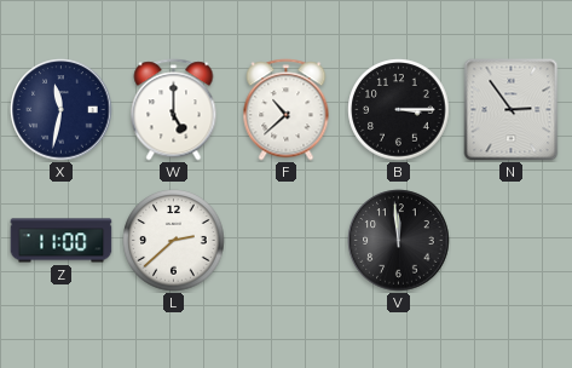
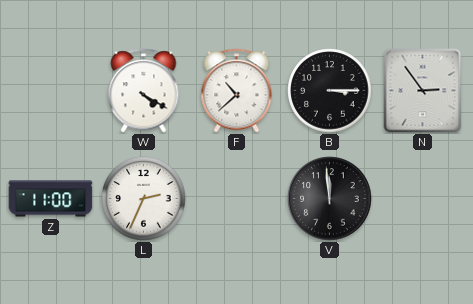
X: 11:32 -> none (62, 110)
W: 5:00 -> 4:20 (144, 91)
L: 2:38 -> 2:34 (144, 199)
